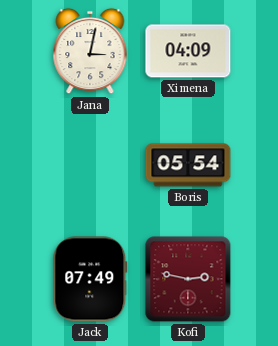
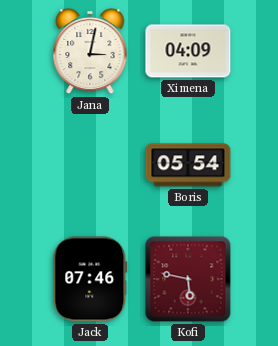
Jack: 07:49 -> 07:46 (90, 279)
Kofi: 2:47 -> 5:47 (188, 279)
